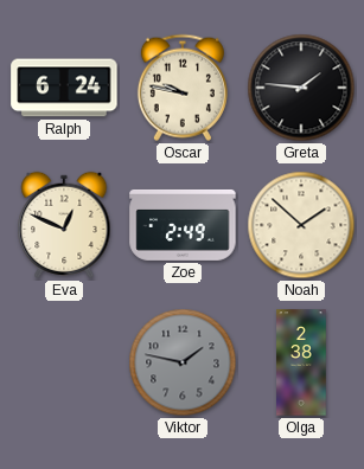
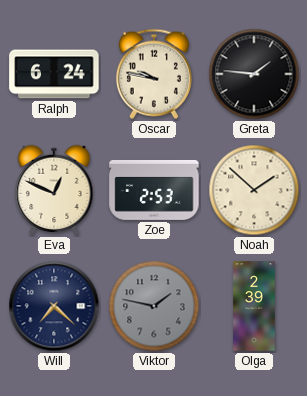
Zoe: 2:49 -> 2:53 (154, 190)
Will: none -> 7:22 (54, 306)
Olga: 2:38 -> 2:39 (254, 306)
